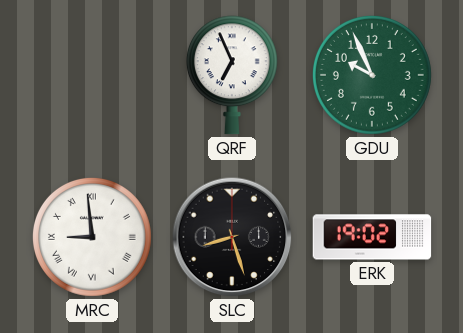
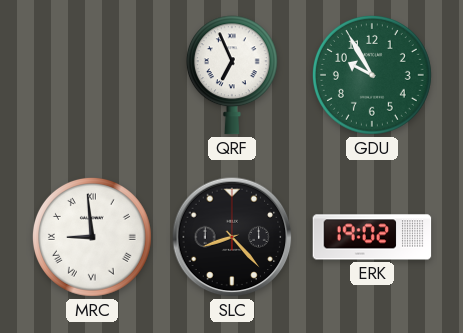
GDU: 9:56 -> 9:55 (372, 75)
SLC: 8:27 -> 8:23 (232, 237)
